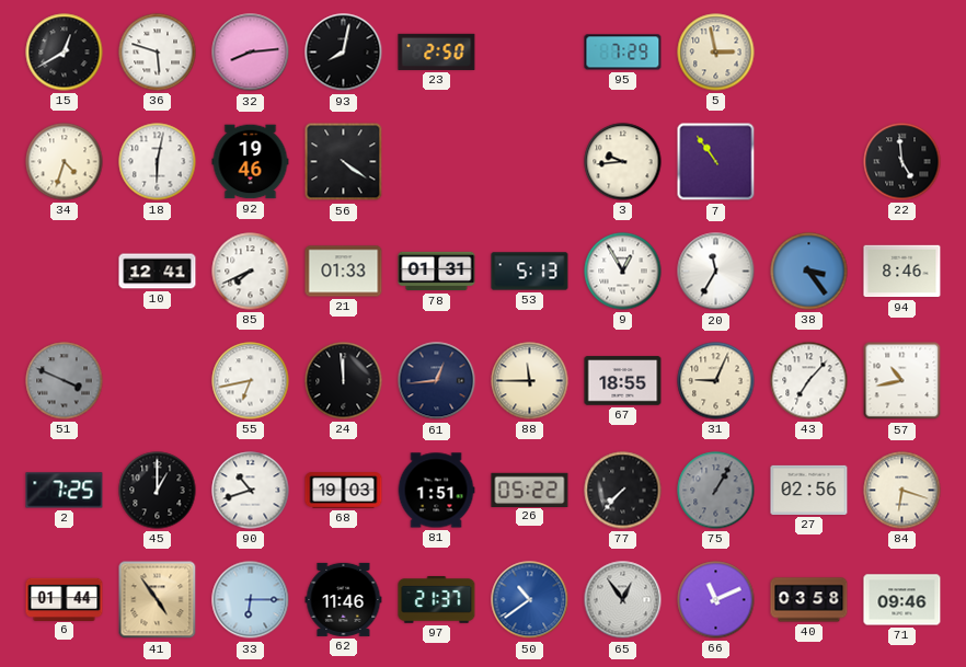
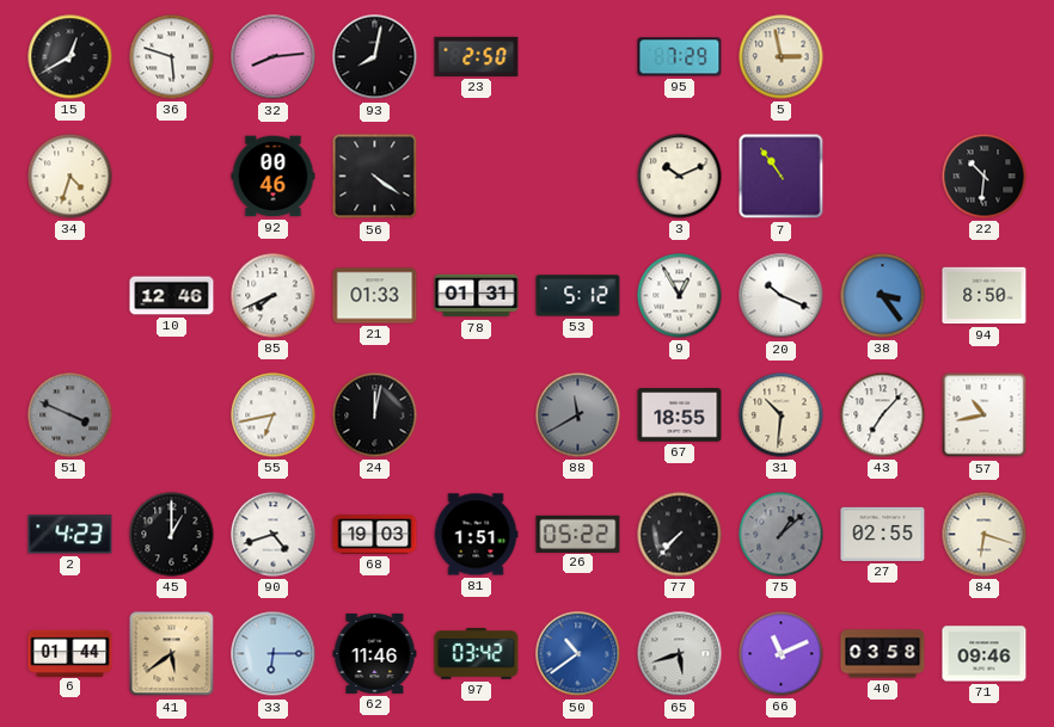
18: 6:02 -> none (158, 162)
92: 19:46 -> 00:46 (274, 177)
3: 9:44 -> 10:11 (680, 177)
22: 4:59 -> 10:31 (985, 177)
10: 12:41 -> 12:46 (172, 296)
53: 5:13 -> 5:12 (578, 296)
20: 11:35 -> 10:19 (782, 296)
94: 8:46 -> 8:50 (985, 296)
24: 11:59 -> 12:02 (375, 415)
61: 12:44 -> none (437, 381)
88: 11:45 -> 11:40 (578, 415)
88 dial: cream -> grey (578, 415)
31: 9:04 -> 10:31 (782, 415)
2: 7:25 -> 4:23 (71, 535)
90: 10:42 -> 4:42 (274, 535)
75: 1:05 -> 1:08 (782, 535)
27: 02:56 -> 02:55 (883, 534)
41: 4:54 -> 5:39 (172, 654)
97: 21:37 -> 03:42 (477, 654)
65: 12:54 -> 5:42 (680, 654)
